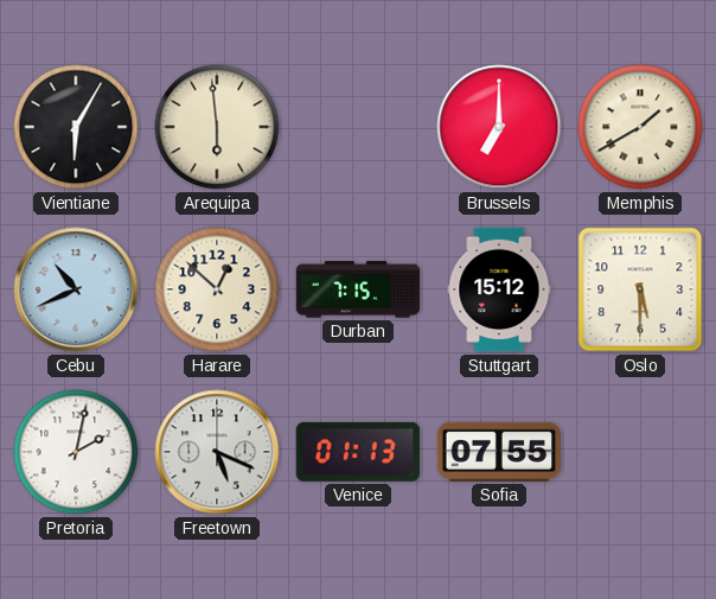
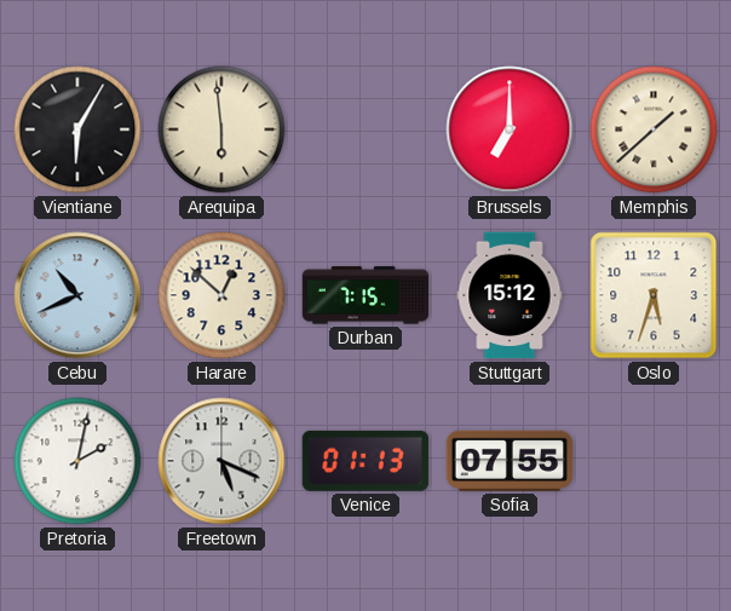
Memphis: 1:40 -> 1:38 (654, 129)
Oslo: 5:30 -> 5:33 (654, 295)
